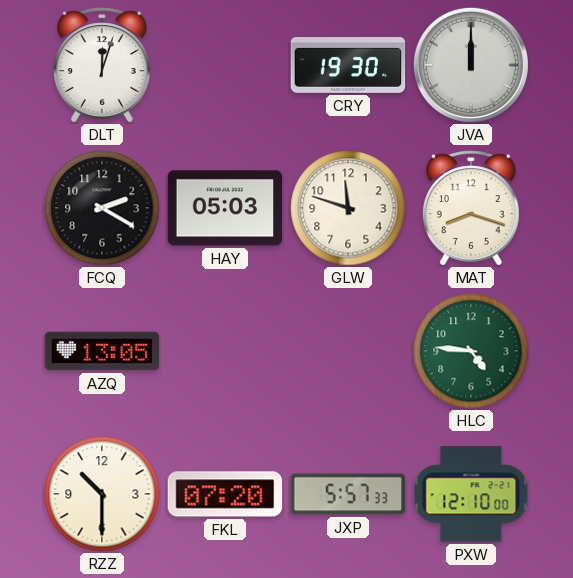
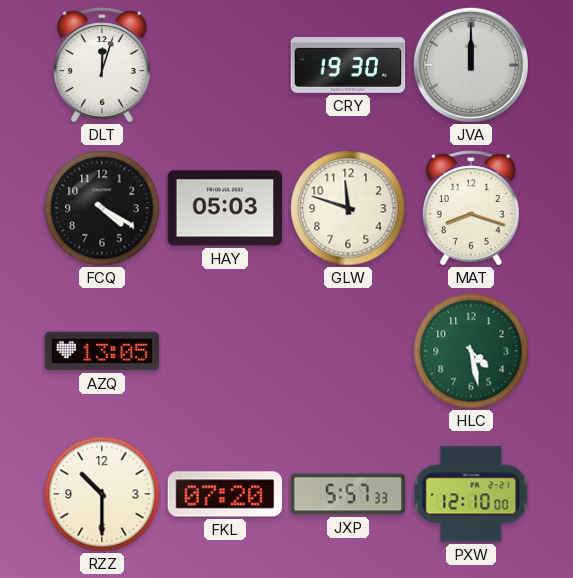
FCQ: 2:20 -> 4:20 (102, 208)
HLC: 4:46 -> 4:28 (471, 351)
